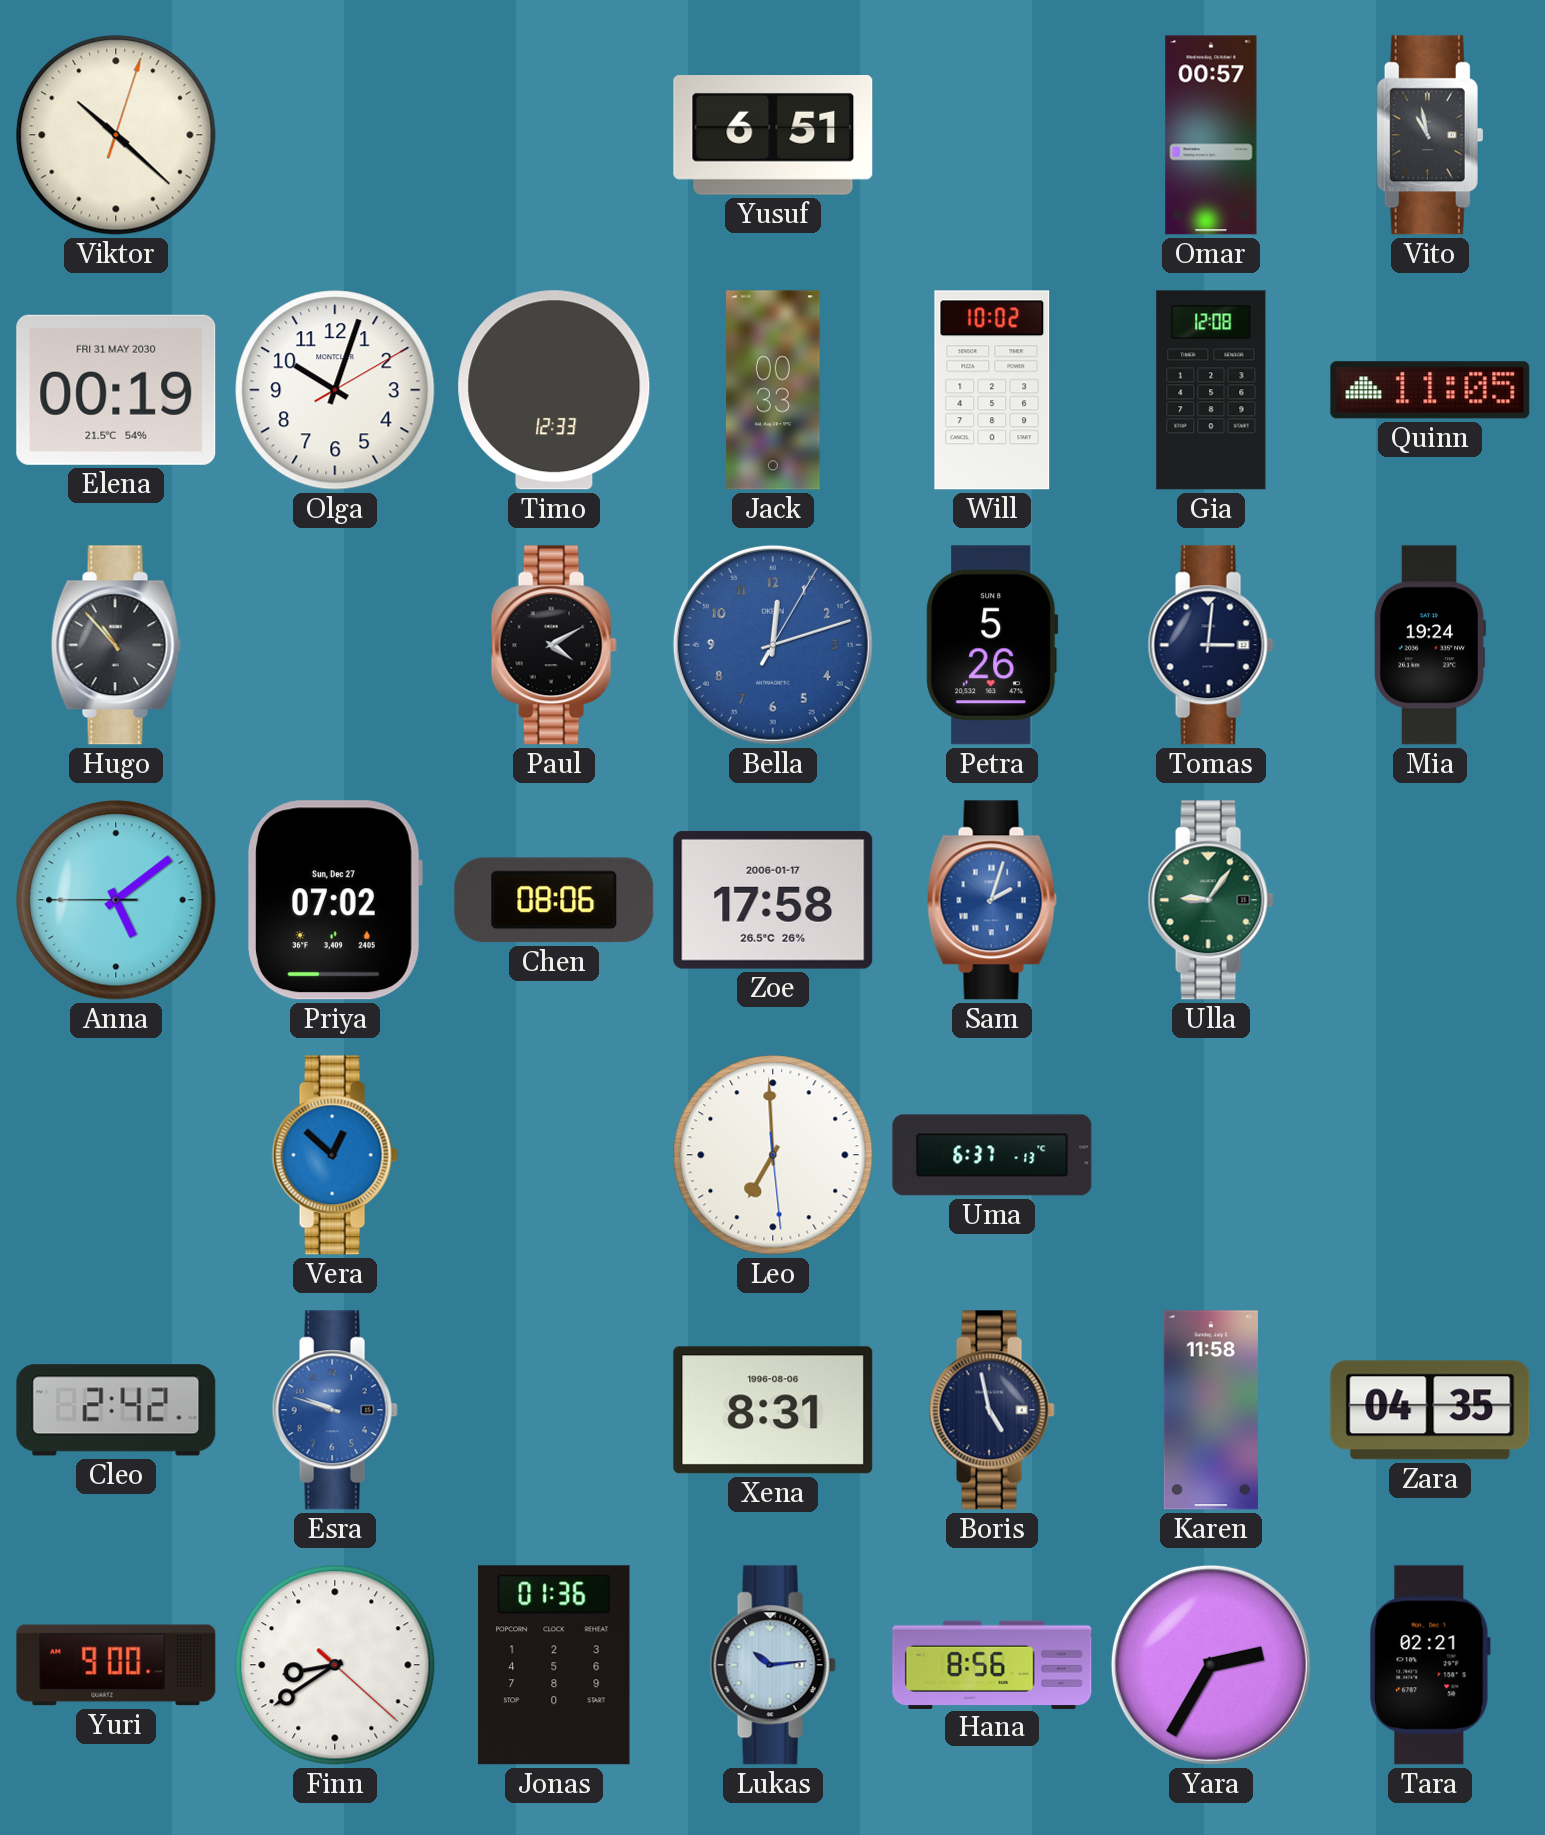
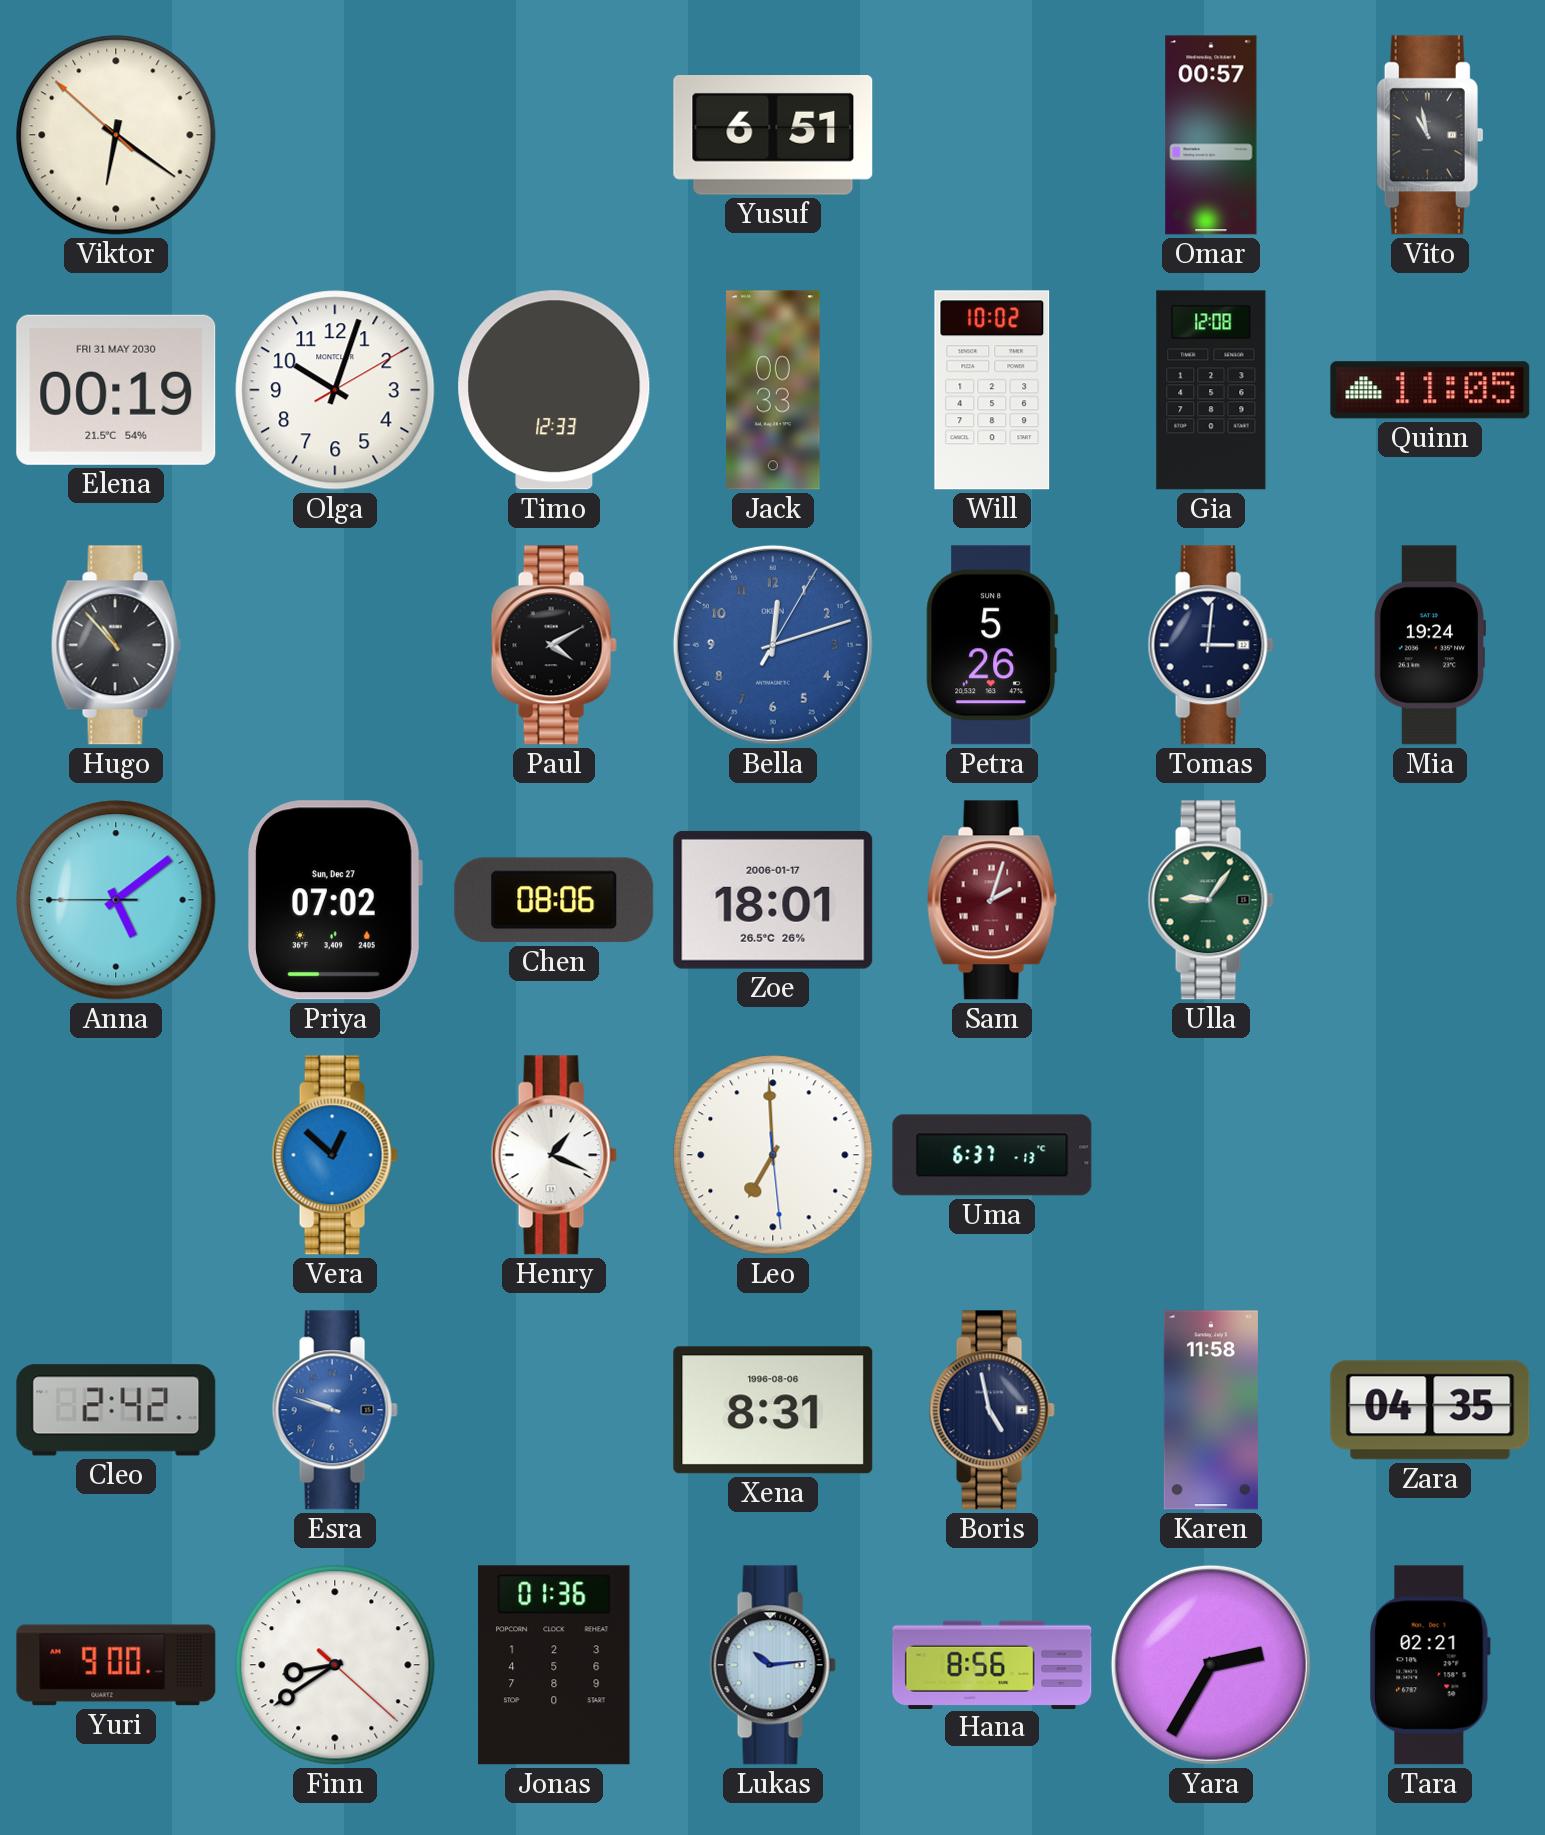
Viktor: 10:22 -> 6:20 (116, 135)
Zoe: 17:58 -> 18:01 (773, 900)
Sam dial: blue -> burgundy (992, 900)
Henry: none -> 1:19 (554, 1155)
